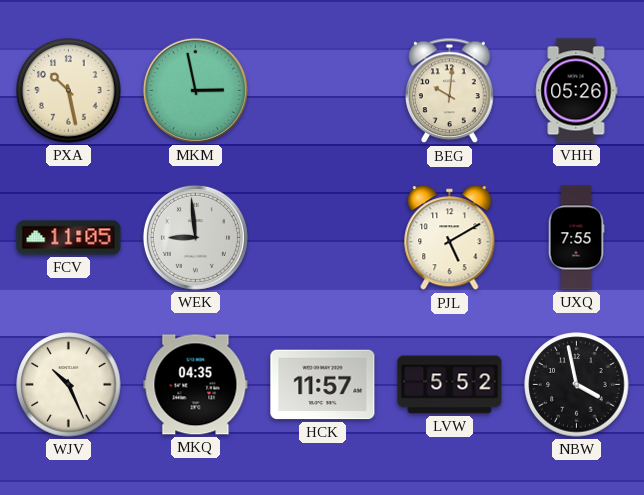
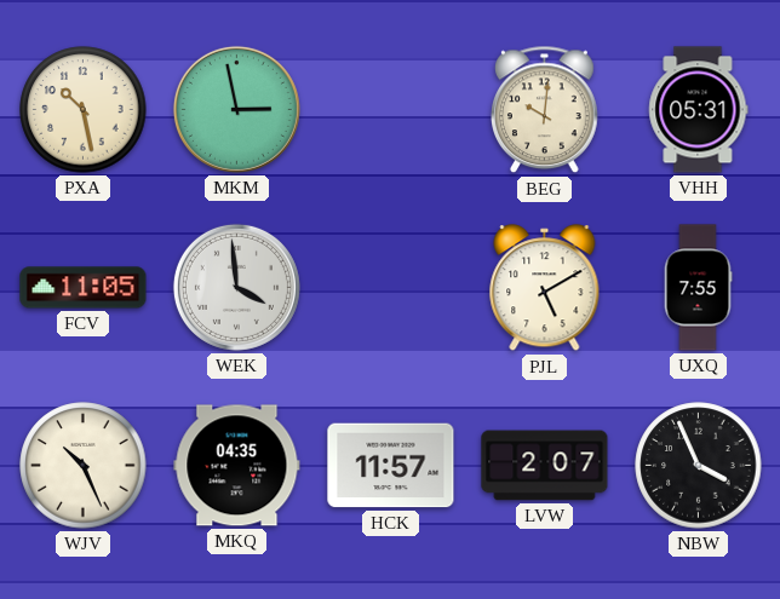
VHH: 05:26 -> 05:31 (699, 110)
WEK: 8:59 -> 3:59 (236, 287)
LVW: 5:52 -> 2:07 (545, 466)
NBW: 3:58 -> 3:56 (699, 466)
